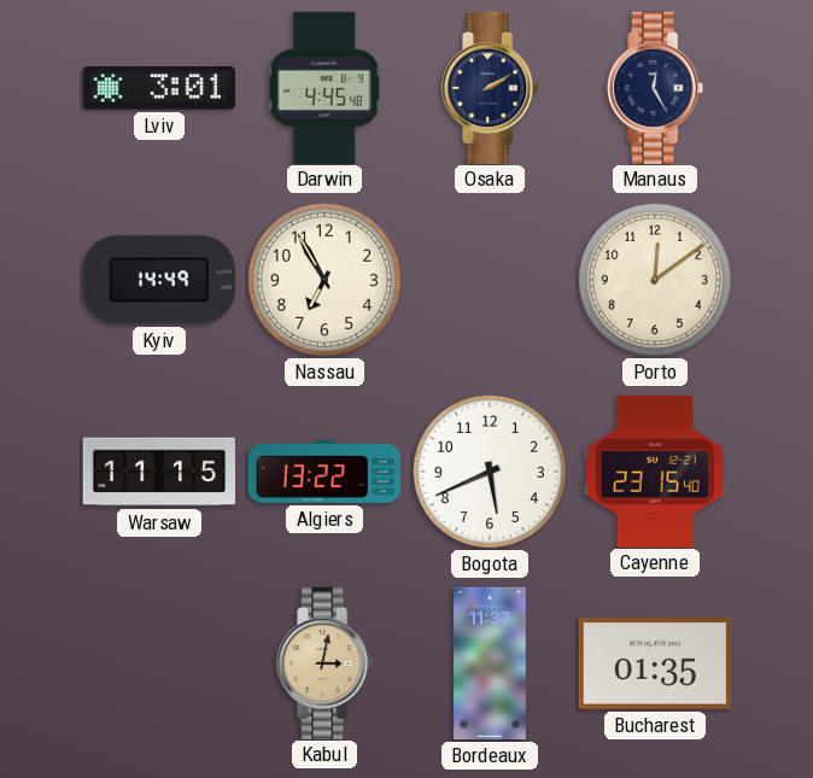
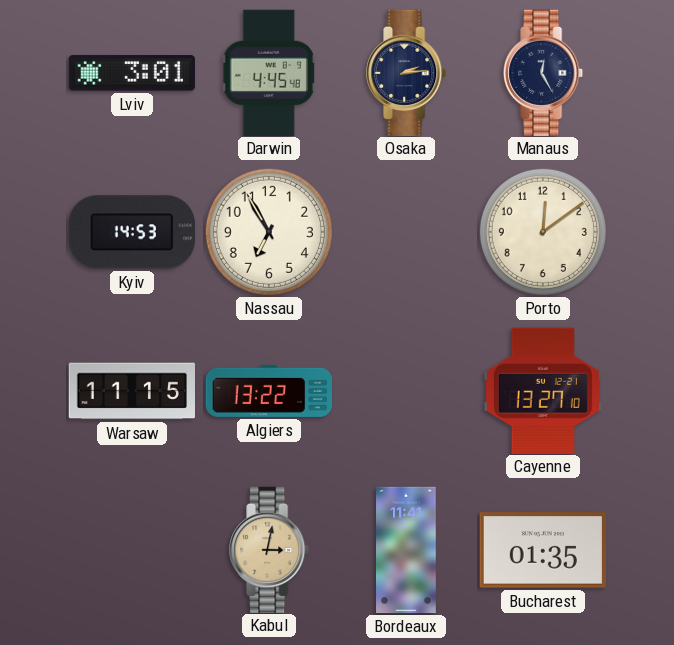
Osaka: 2:10 -> 2:14 (407, 72)
Kyiv: 14:49 -> 14:53 (132, 232)
Bogota: 5:41 -> none (490, 472)
Cayenne: 23:15 -> 13:27 (543, 390)
Bordeaux: 11:37 -> 11:41 (406, 550)
